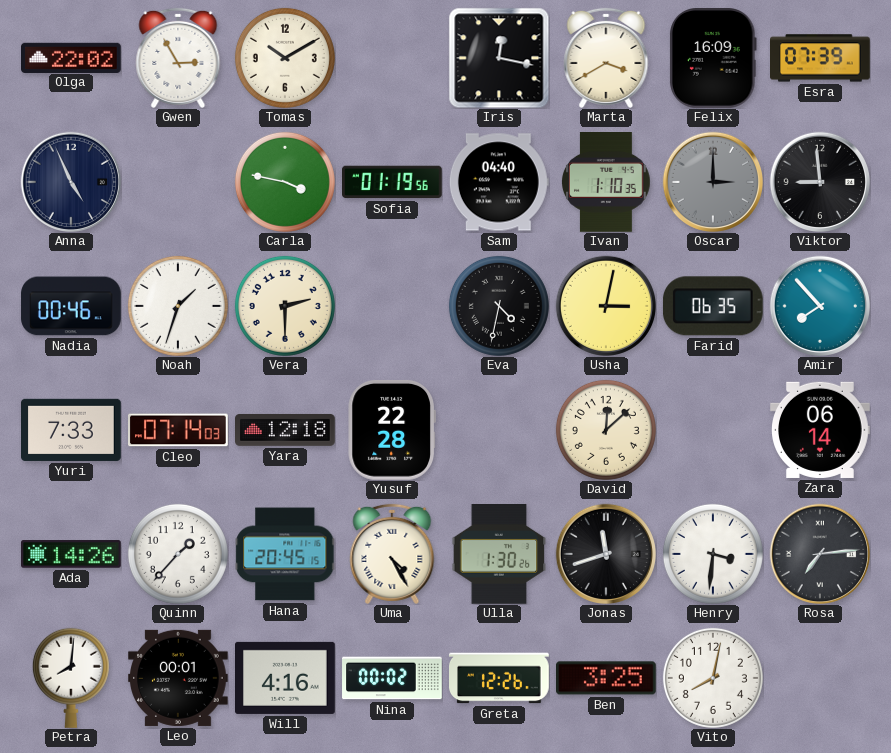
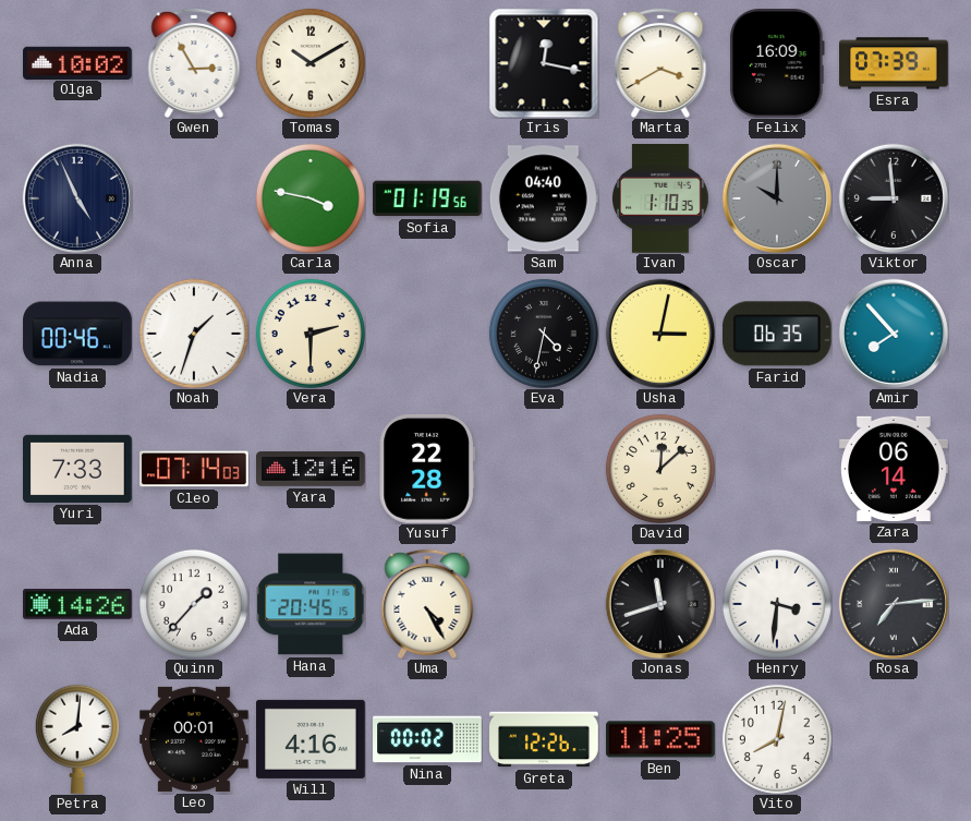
Olga: 22:02 -> 10:02 (78, 62)
Oscar: 3:00 -> 10:00 (776, 197)
Yara: 12:18 -> 12:16 (312, 469)
Ulla: 1:30 -> none (499, 555)
Ben: 3:25 -> 11:25 (662, 739)
